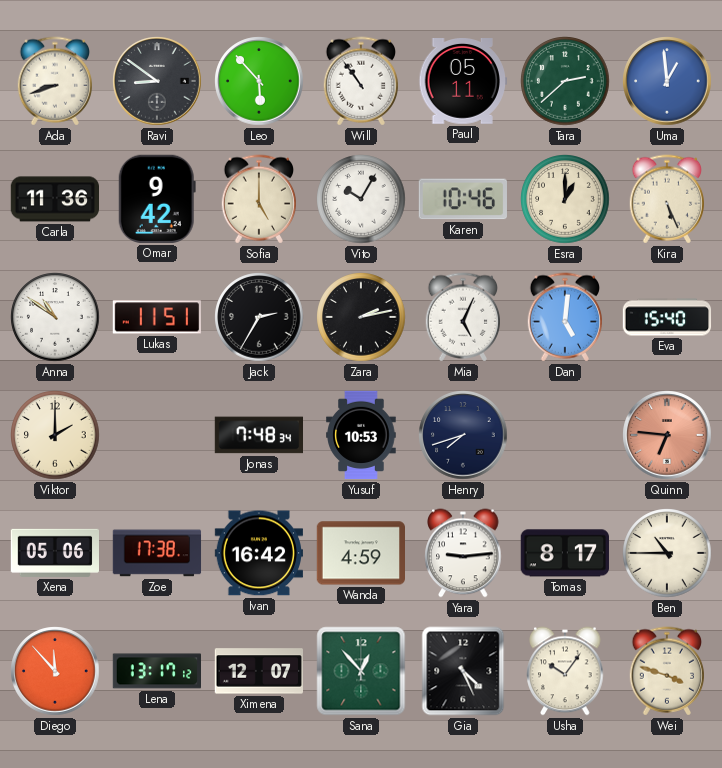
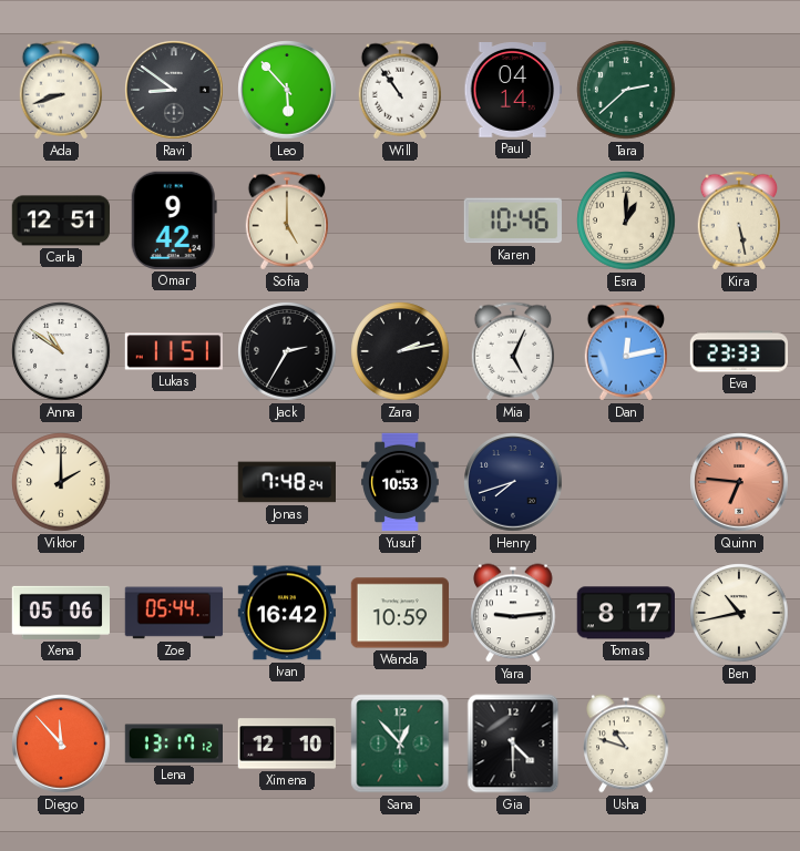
Paul: 05:11 -> 04:14 (512, 91)
Uma: 12:59 -> none (667, 81)
Carla: 11:36 -> 12:51 (60, 221)
Vito: 10:05 -> none (361, 199)
Kira: 5:26 -> 5:28 (738, 221)
Dan: 5:01 -> 12:13 (625, 351)
Eva: 15:40 -> 23:33 (739, 351)
Jonas: 7:48:34 -> 7:48:24 (286, 482)
Zoe: 17:38 -> 05:44 (174, 613)
Wanda: 4:59 -> 10:59 (399, 613)
Ben: 10:45 -> 10:43 (739, 613)
Ximena: 12:07 -> 12:10 (286, 744)
Gia: 4:26 -> 4:30 (513, 744)
Usha: 10:06 -> 10:48 (626, 744)
Wei: 3:48 -> none (666, 671)
